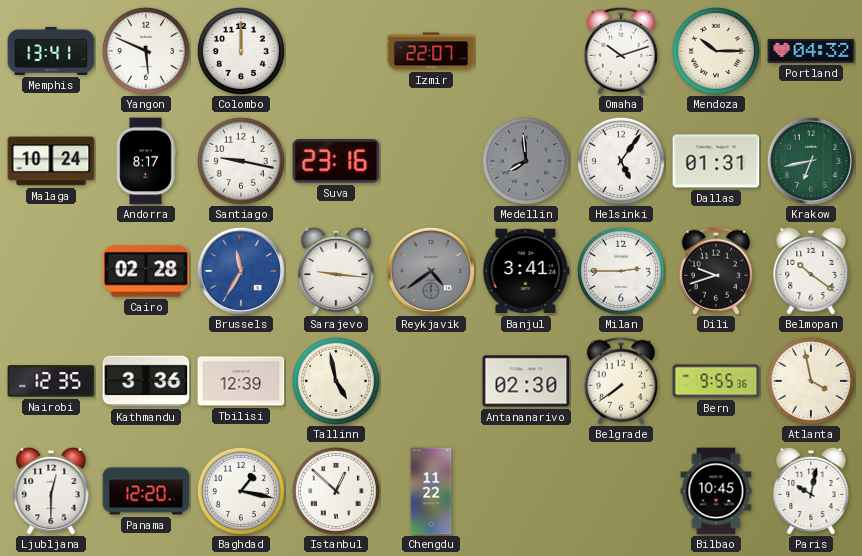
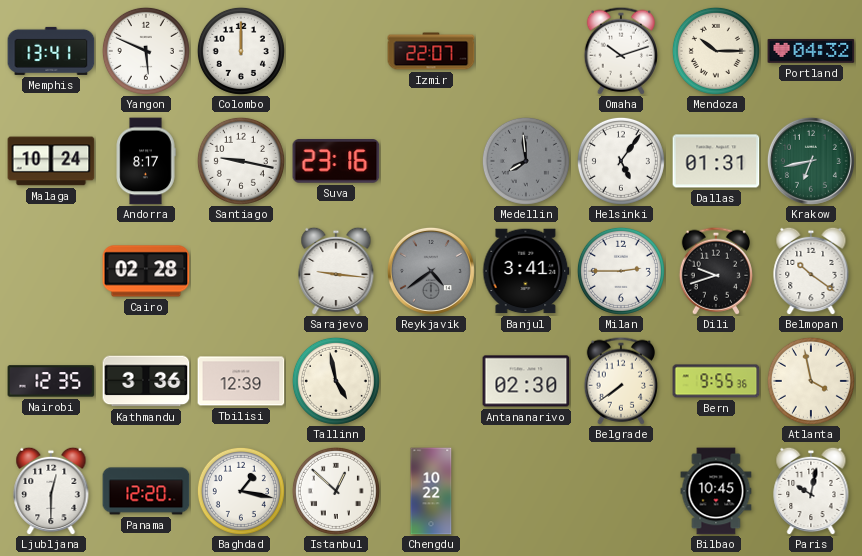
Brussels: 11:35 -> none (241, 271)
Chengdu: 11:22 -> 10:22 (431, 491)
